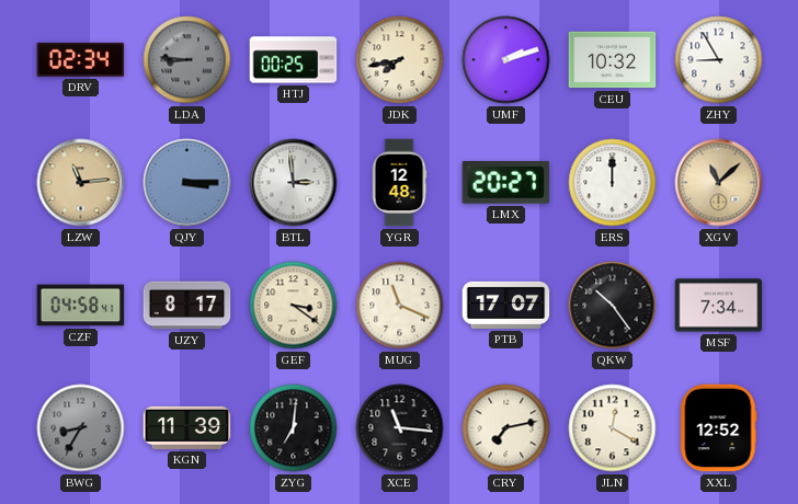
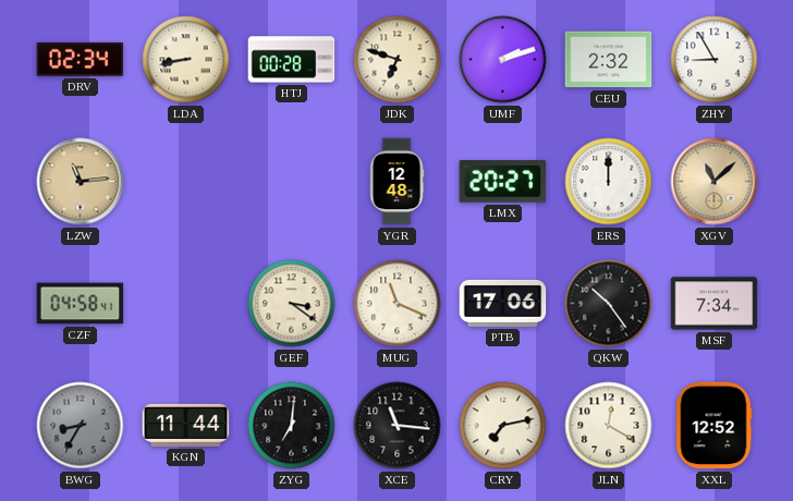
LDA: 8:46 -> 8:43 (186, 60)
LDA dial: grey -> cream (186, 60)
HTJ: 00:25 -> 00:28 (292, 60)
JDK: 7:43 -> 6:48 (398, 60)
CEU: 10:32 -> 2:32 (609, 60)
QJY: 3:15 -> none (187, 183)
BTL: 2:59 -> none (294, 183)
UZY: 8:17 -> none (187, 306)
PTB: 17:07 -> 17:06 (503, 303)
KGN: 11:39 -> 11:44 (186, 425)
